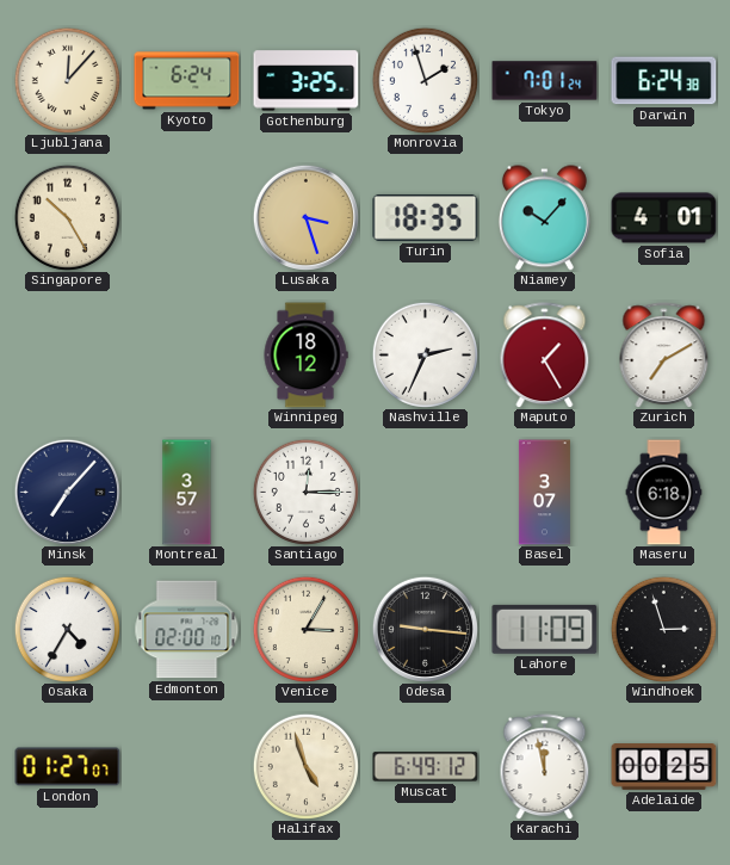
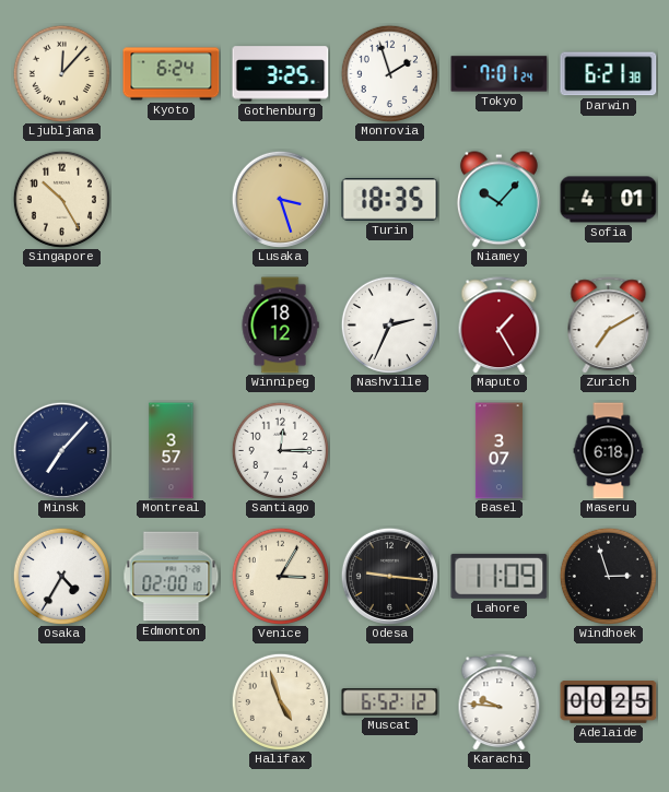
Darwin: 6:24 -> 6:21 (609, 74)
London: 01:27 -> none (68, 767)
Muscat: 6:49 -> 6:52 (390, 702)
Karachi: 11:58 -> 9:46 (500, 702)
